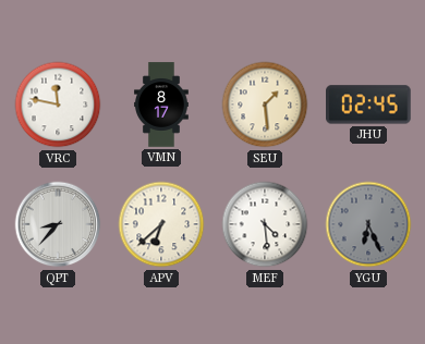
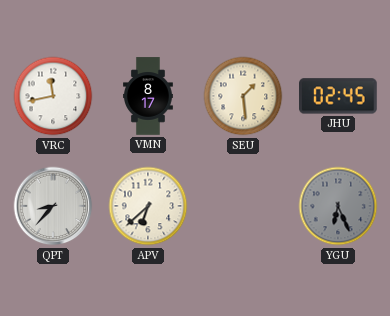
VRC: 11:47 -> 11:43 (53, 96)
MEF: 4:29 -> none (265, 224)
